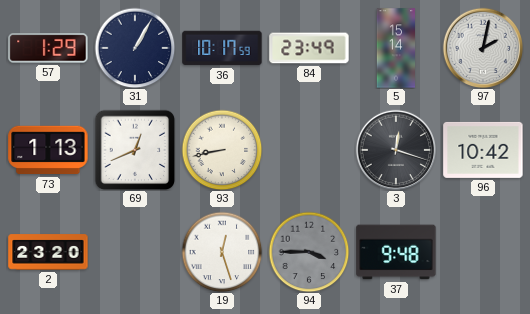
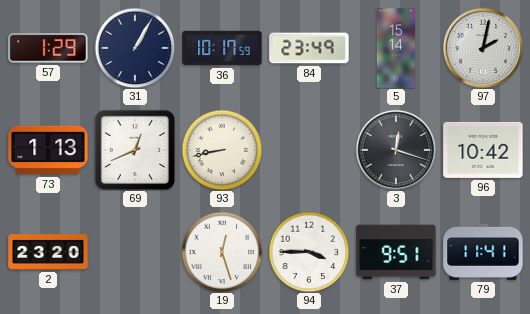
94 dial: grey -> white (309, 252)
37: 9:48 -> 9:51 (396, 252)
79: none -> 11:41 (483, 252)
